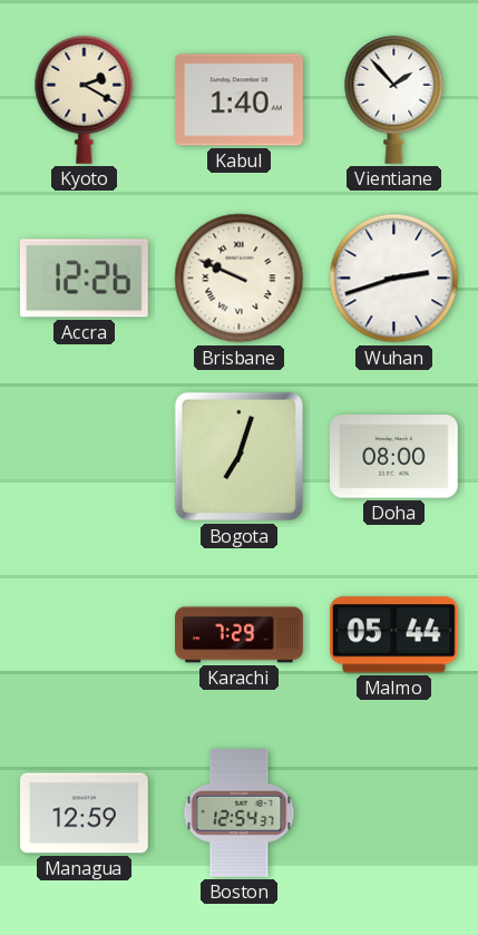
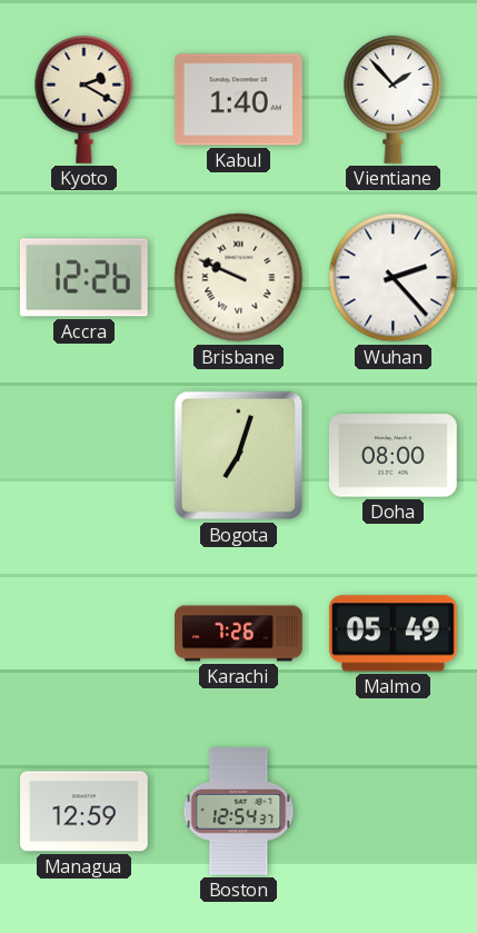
Wuhan: 2:42 -> 2:23 (394, 278)
Karachi: 7:29 -> 7:26 (239, 634)
Malmo: 05:44 -> 05:49 (392, 634)
